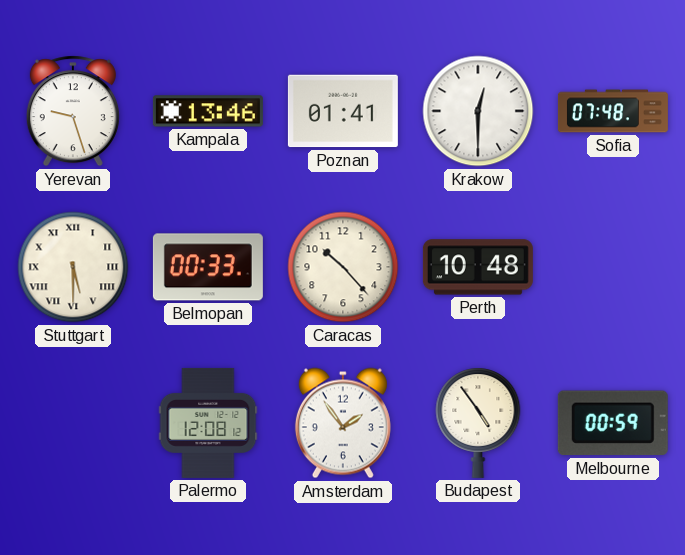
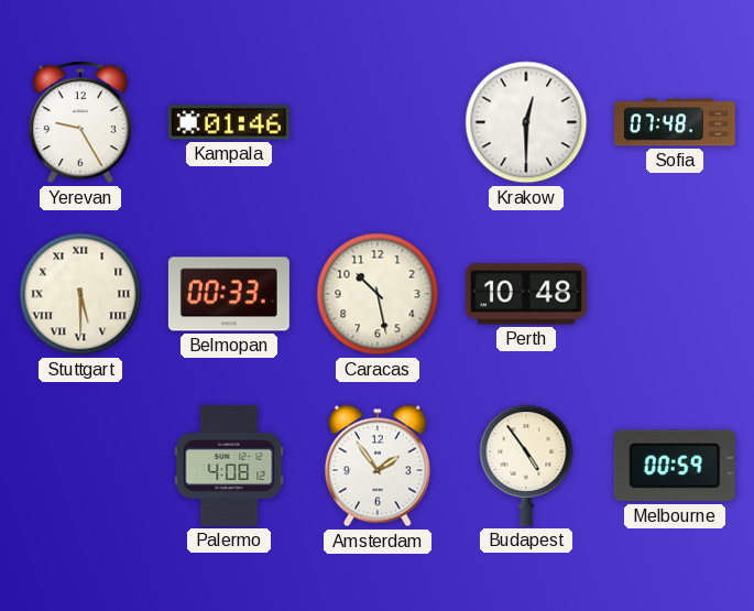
Yerevan: 9:27 -> 9:25 (80, 122)
Kampala: 13:46 -> 01:46 (229, 122)
Poznan: 01:41 -> none (343, 111)
Caracas: 10:23 -> 10:28 (378, 294)
Palermo: 12:08 -> 4:08 (229, 466)
